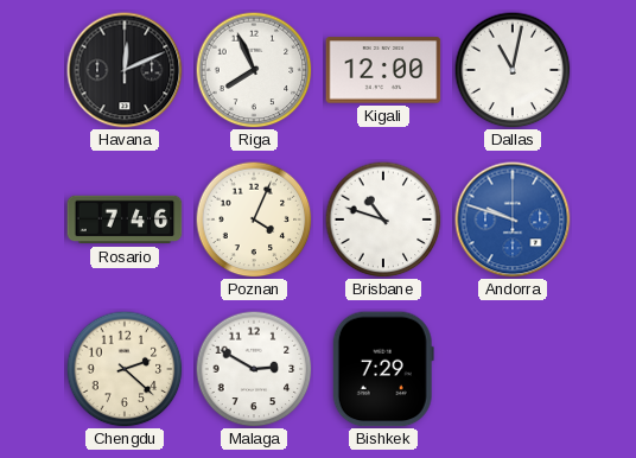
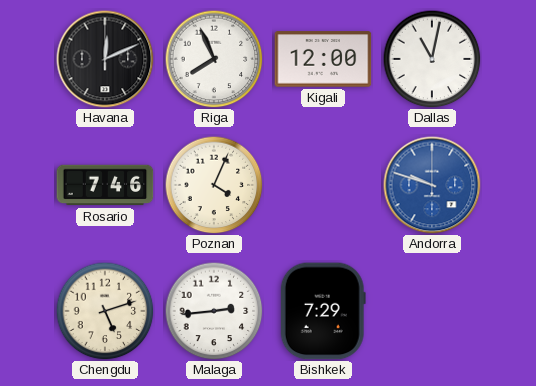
Brisbane: 10:48 -> none (383, 220)
Chengdu: 2:22 -> 5:12 (105, 311)
Malaga: 2:50 -> 2:44 (214, 311)
